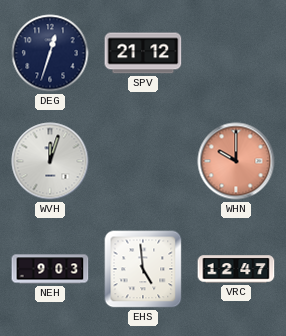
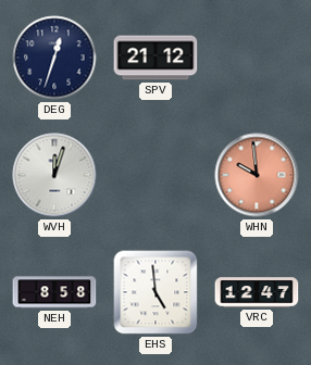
WHN: 10:00 -> 9:59 (257, 175)
NEH: 9:03 -> 8:58 (54, 292)
